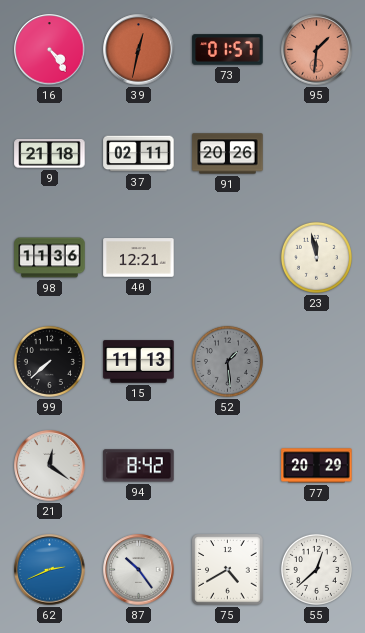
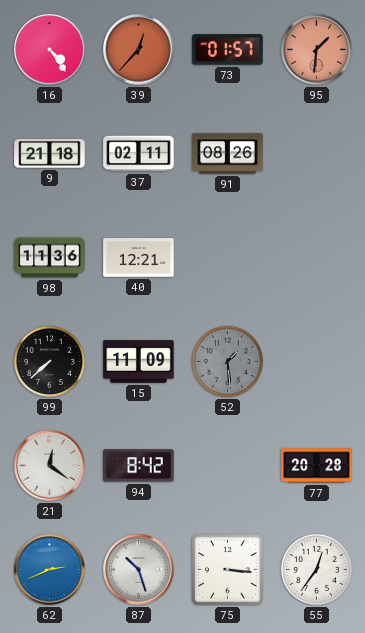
39: 12:32 -> 12:37 (139, 50)
91: 20:26 -> 08:26 (228, 154)
23: 11:58 -> none (316, 257)
15: 11:13 -> 11:09 (139, 362)
77: 20:29 -> 20:28 (317, 466)
87: 10:24 -> 10:27 (139, 570)
75: 4:40 -> 3:16 (228, 570)
55: 12:38 -> 12:36 (316, 569)
